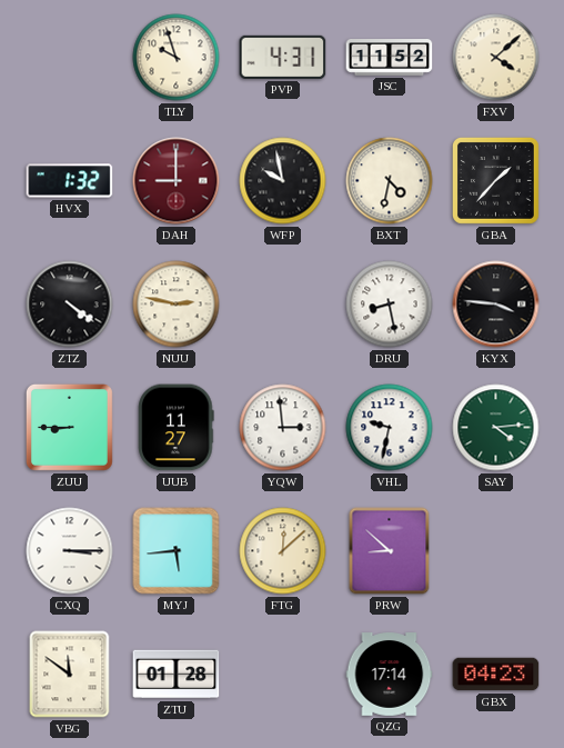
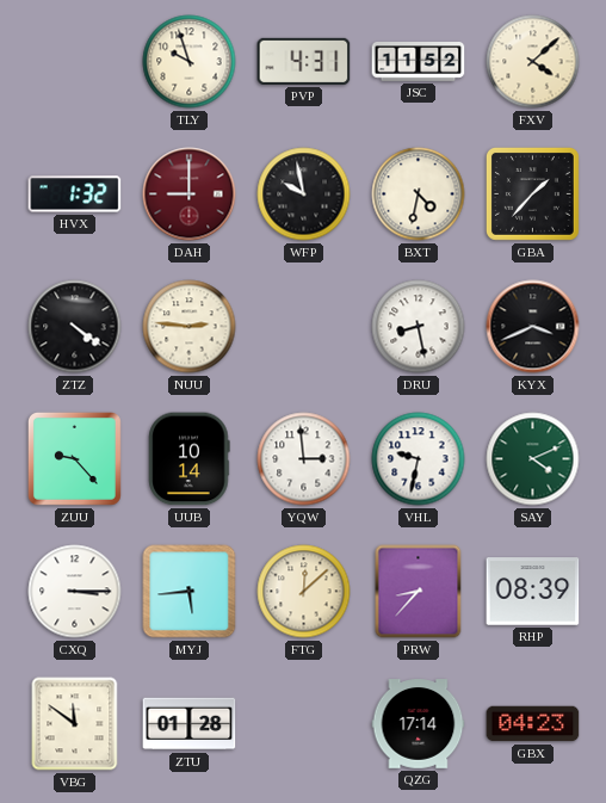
NUU: 2:47 -> 2:46 (190, 327)
KYX: 3:46 -> 3:41 (533, 327)
ZUU: 8:45 -> 9:23 (74, 458)
UUB: 11:27 -> 10:14 (190, 459)
SAY: 4:14 -> 4:11 (533, 459)
PRW: 8:52 -> 8:37 (419, 592)
RHP: none -> 08:39 (533, 592)
